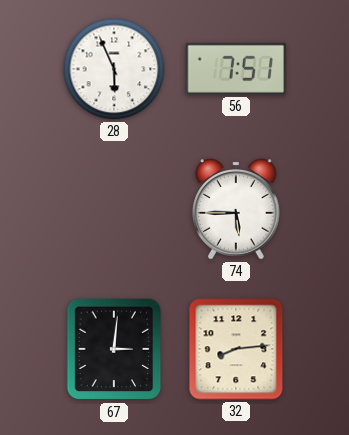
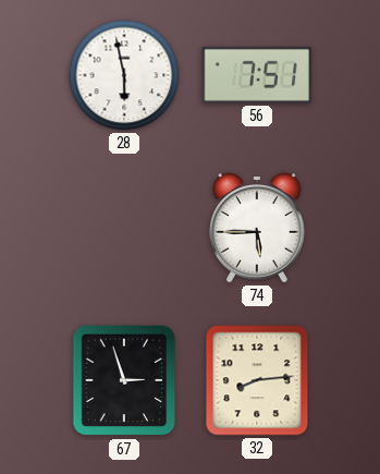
28: 5:56 -> 5:58 (124, 75)
67: 3:01 -> 2:57 (124, 380)
